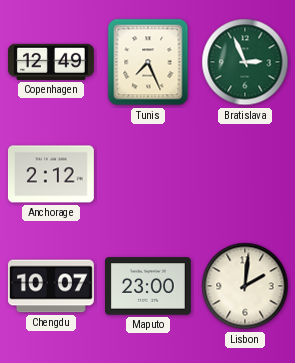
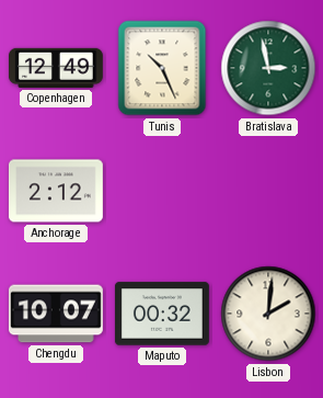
Tunis: 7:26 -> 10:26 (162, 68)
Bratislava: 2:56 -> 2:58 (268, 68)
Maputo: 23:00 -> 00:32 (162, 314)
